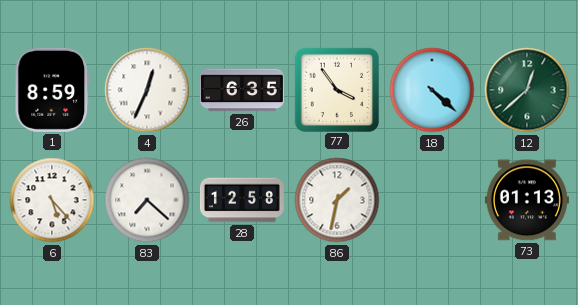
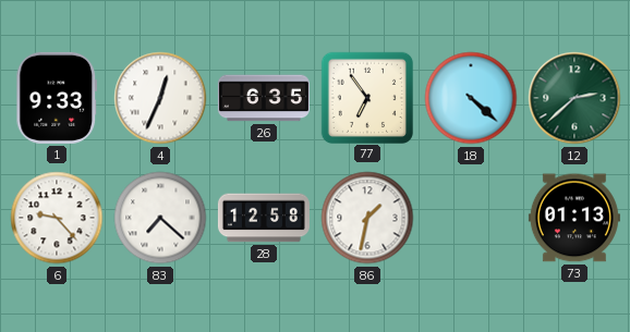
1: 8:59 -> 9:33 (57, 98)
77: 3:54 -> 6:54 (366, 97)
12: 12:38 -> 2:38 (574, 98)
6: 5:23 -> 9:23 (57, 218)
